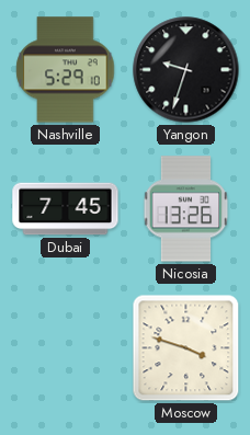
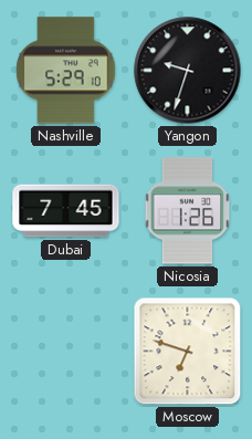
Nicosia: 13:26 -> 1:26 (188, 211)
Moscow: 3:48 -> 6:48 (188, 352)
